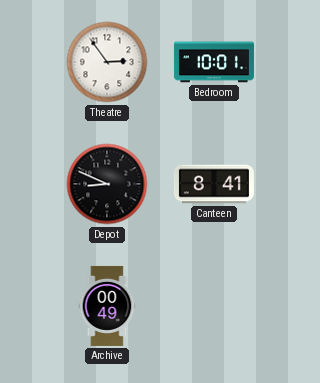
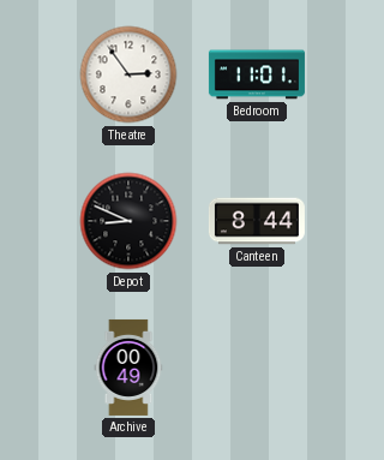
Bedroom: 10:01 -> 11:01 (257, 74)
Canteen: 8:41 -> 8:44 (257, 221)
